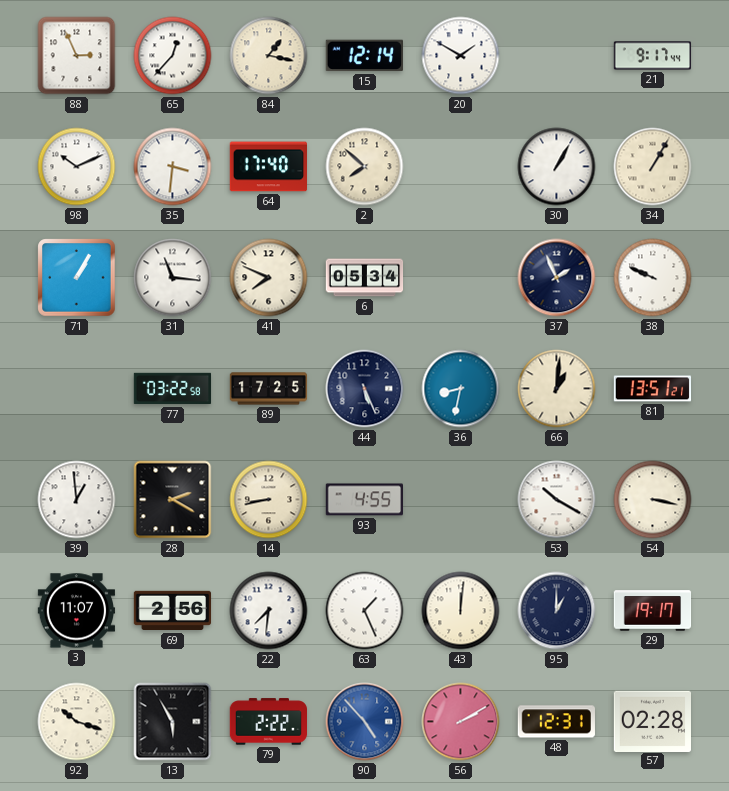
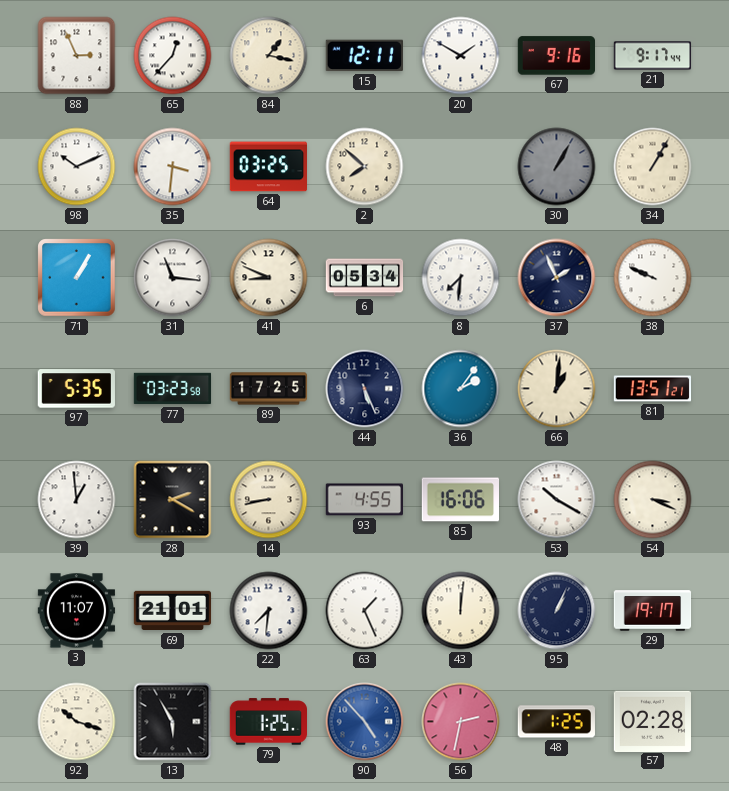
15: 12:14 -> 12:11 (364, 56)
67: none -> 9:16 (556, 56)
64: 17:40 -> 03:25 (268, 167)
30 dial: white -> grey (557, 167)
41: 7:49 -> 8:49 (269, 278)
8: none -> 7:31 (461, 278)
97: none -> 5:35 (76, 389)
77: 03:22 -> 03:23 (173, 389)
36: 8:32 -> 2:06 (461, 389)
85: none -> 16:06 (460, 500)
54: 3:17 -> 3:19 (653, 500)
69: 2:56 -> 21:01 (173, 611)
95: 1:00 -> 1:04 (557, 611)
79: 2:22 -> 1:25 (268, 722)
56: 2:10 -> 2:32 (461, 722)
48: 12:31 -> 1:25 (556, 722)
